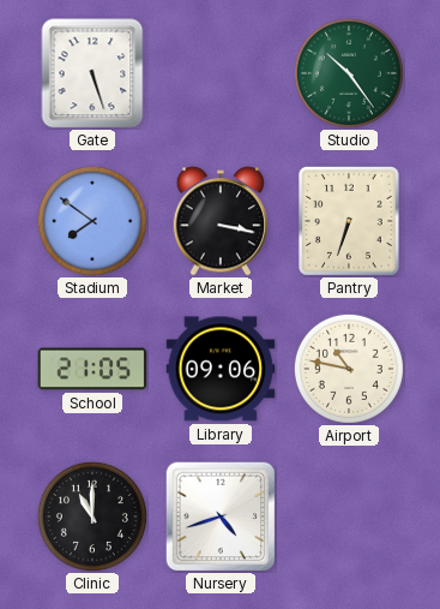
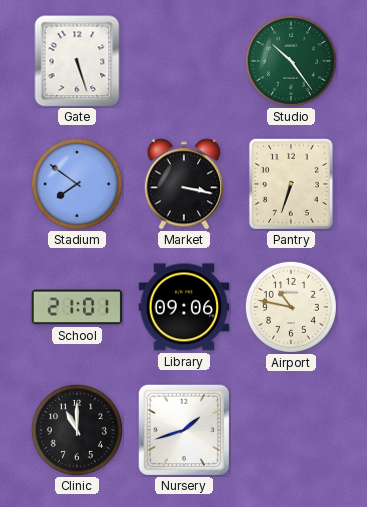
School: 21:05 -> 21:01 (77, 307)
Nursery: 4:42 -> 1:42 (184, 430)
